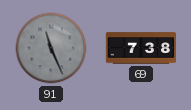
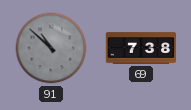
91: 11:26 -> 10:52 (51, 48)
